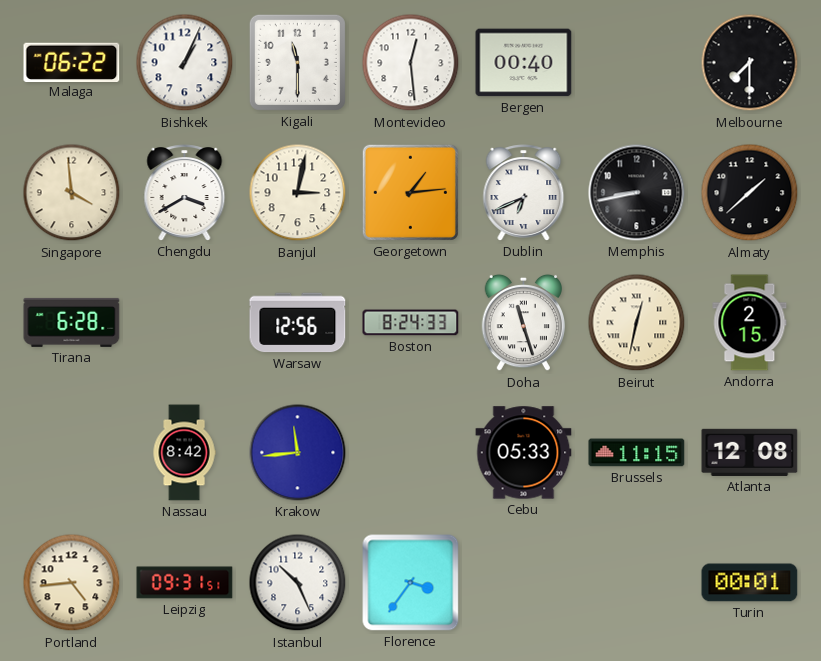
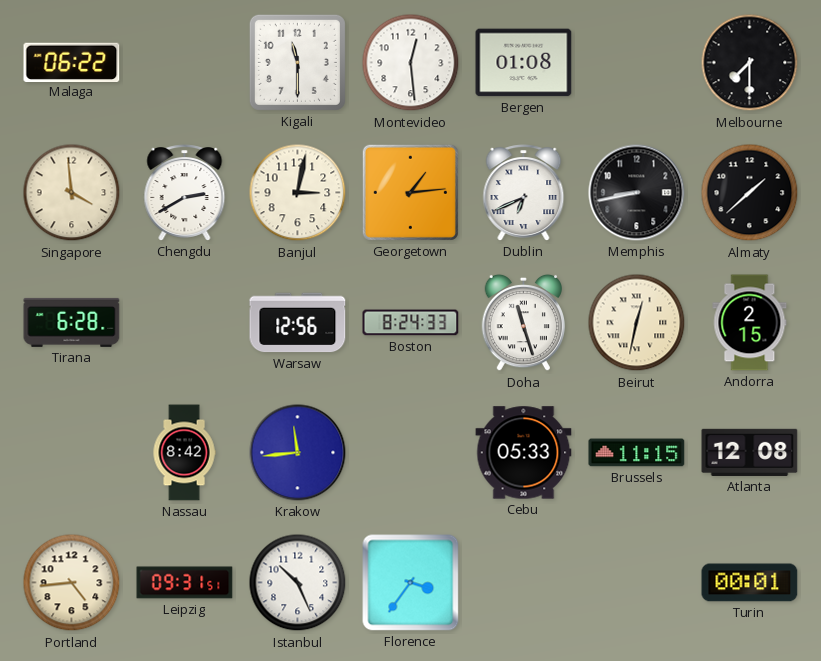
Bishkek: 1:04 -> none (185, 63)
Bergen: 00:40 -> 01:08 (524, 63)
Chengdu: 3:40 -> 2:40 (185, 193)
